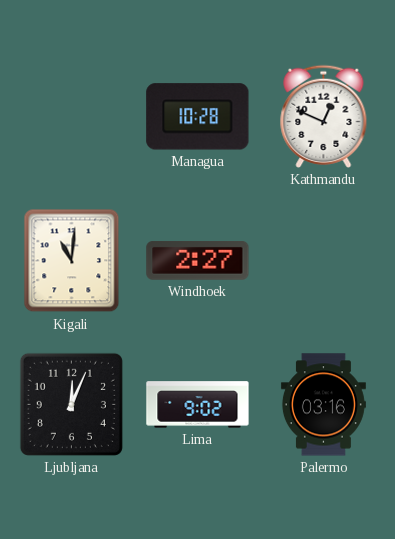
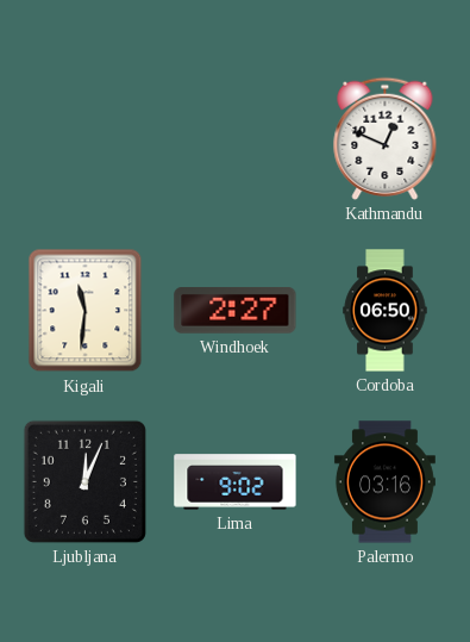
Managua: 10:28 -> none (198, 117)
Kigali: 11:01 -> 11:31 (86, 311)
Cordoba: none -> 06:50 (386, 311)
